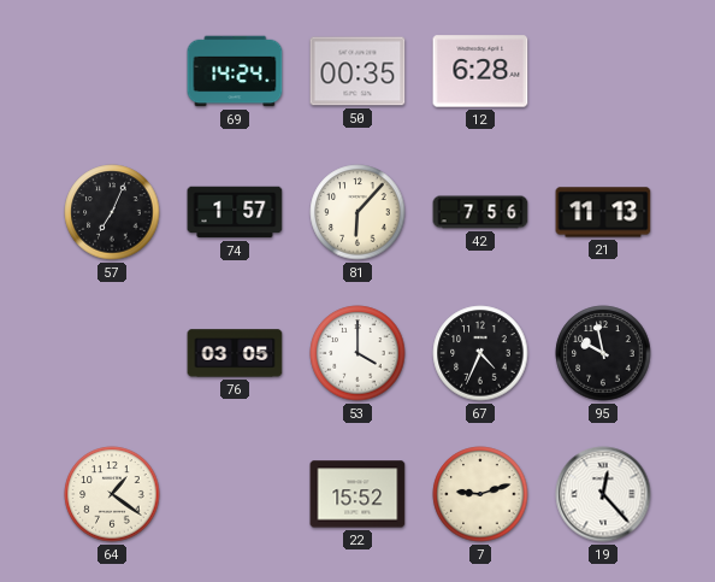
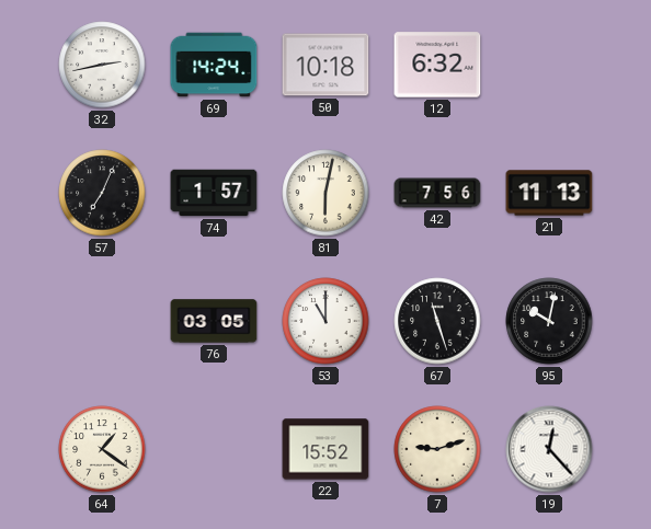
32: none -> 2:43 (102, 65)
50: 00:35 -> 10:18 (325, 65)
12: 6:28 -> 6:32 (437, 65)
81: 6:07 -> 6:02 (325, 193)
53: 4:00 -> 11:00 (325, 321)
67: 4:34 -> 11:27 (437, 321)
95: 9:58 -> 10:02 (549, 321)
